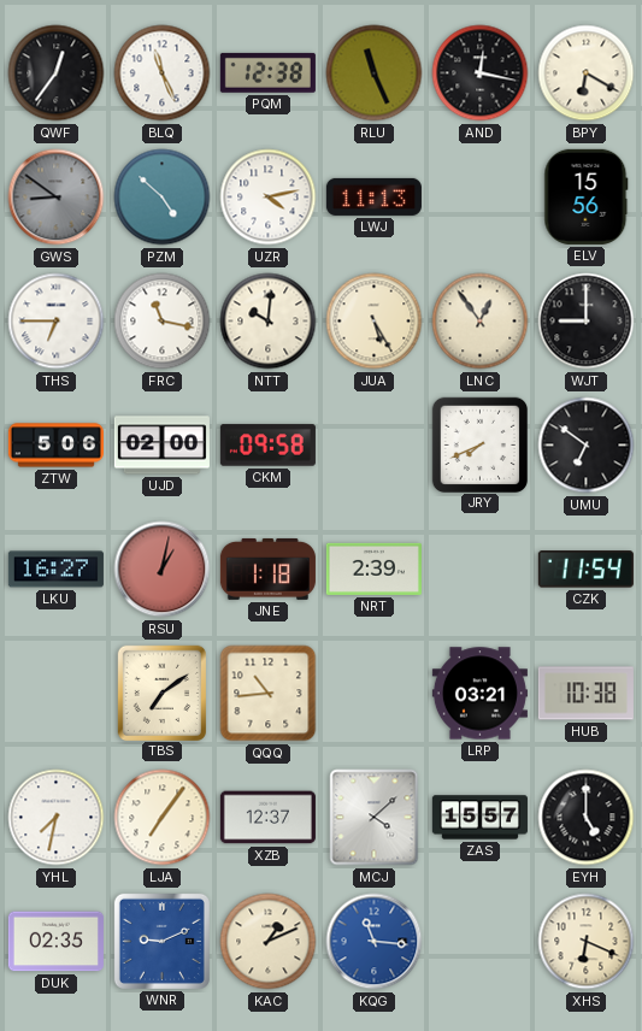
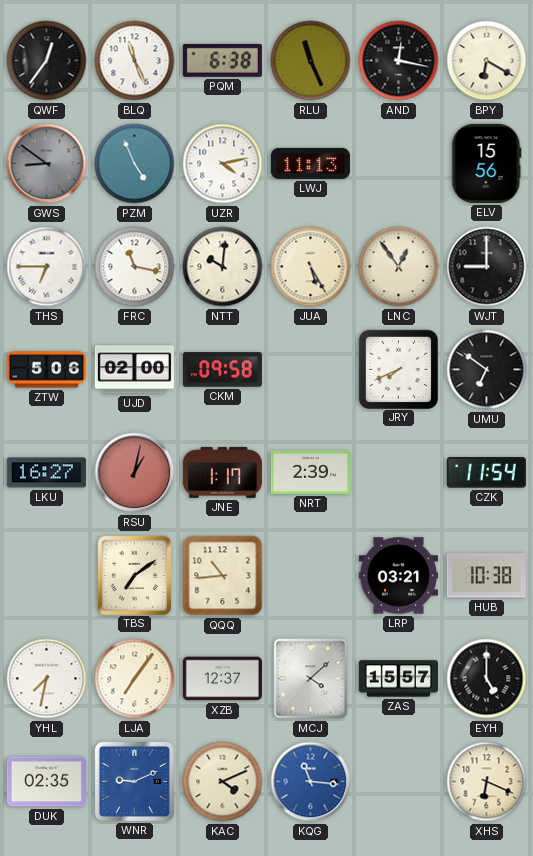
PQM: 12:38 -> 6:38 (222, 60)
PZM: 4:52 -> 4:56 (135, 164)
JNE: 1:18 -> 1:17 (222, 472)
KAC: 1:11 -> 4:11 (223, 782)
